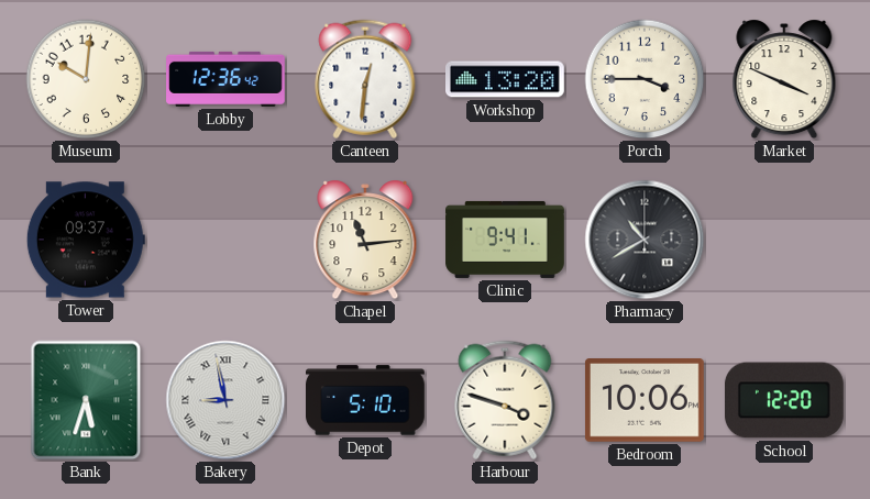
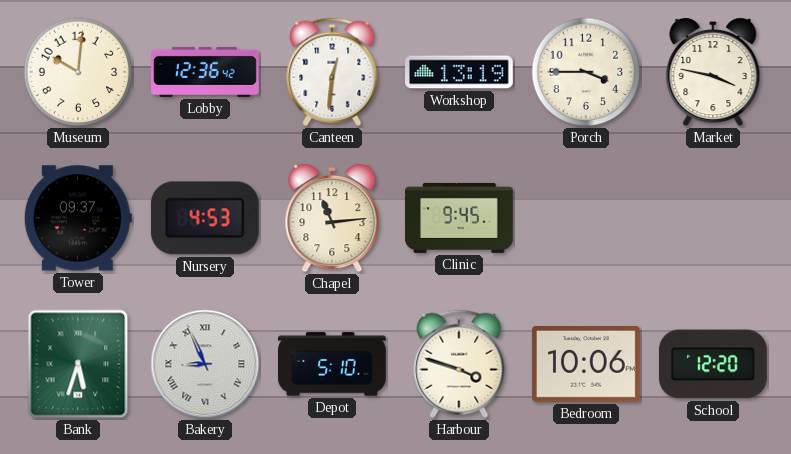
Workshop: 13:20 -> 13:19 (460, 72)
Market: 3:49 -> 3:47 (713, 72)
Nursery: none -> 4:53 (205, 218)
Clinic: 9:41 -> 9:45 (459, 218)
Pharmacy: 10:40 -> none (645, 240)
Bakery: 8:58 -> 8:56 (205, 364)
